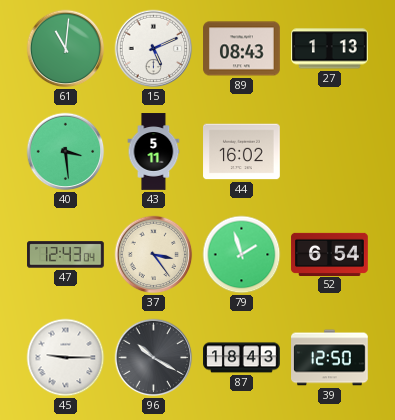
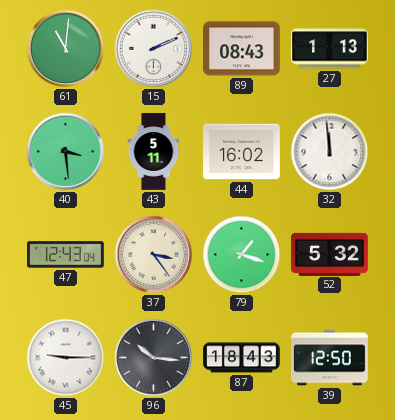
15: 5:11 -> 2:11 (154, 49)
32: none -> 11:59 (330, 152)
79: 1:57 -> 1:18 (242, 255)
52: 6:54 -> 5:32 (330, 254)
96: 10:20 -> 10:16 (154, 358)
